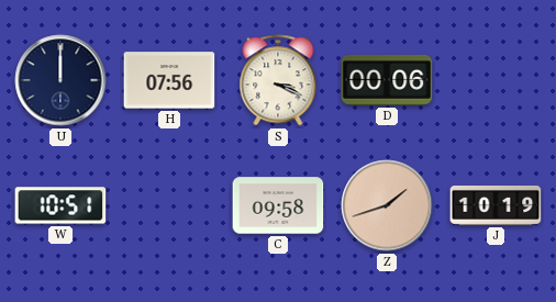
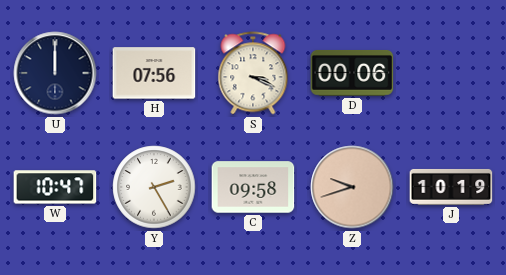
W: 10:51 -> 10:47 (55, 187)
Y: none -> 2:25 (154, 187)
Z: 1:42 -> 9:42 (352, 187)
